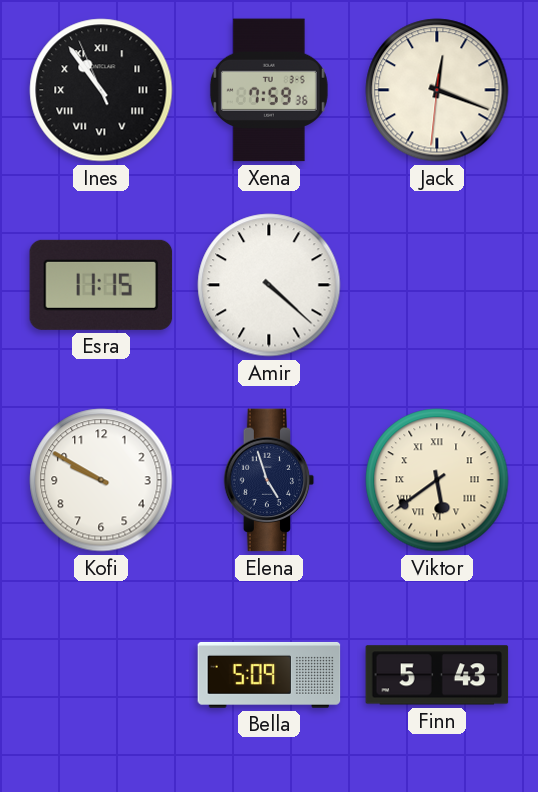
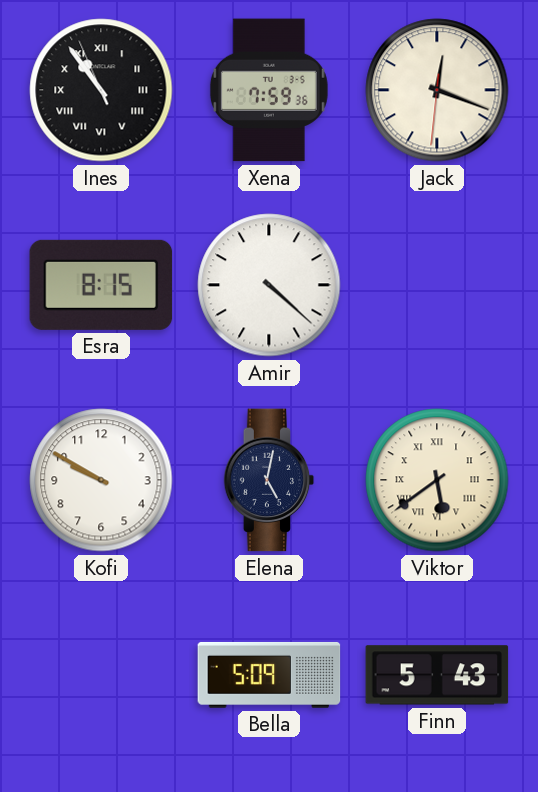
Esra: 11:15 -> 8:15 (101, 285)
Elena: 4:57 -> 5:02 (269, 480)
